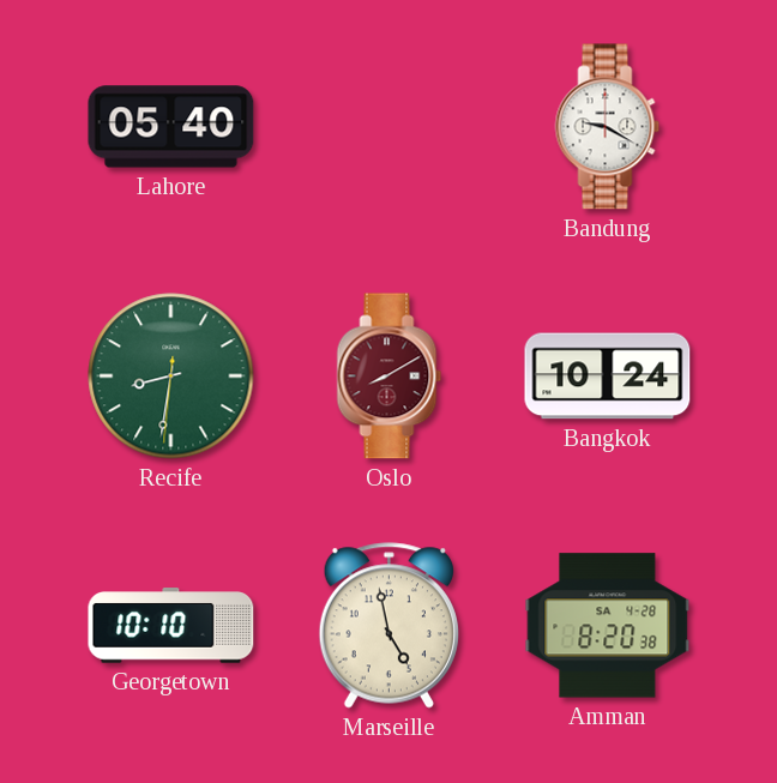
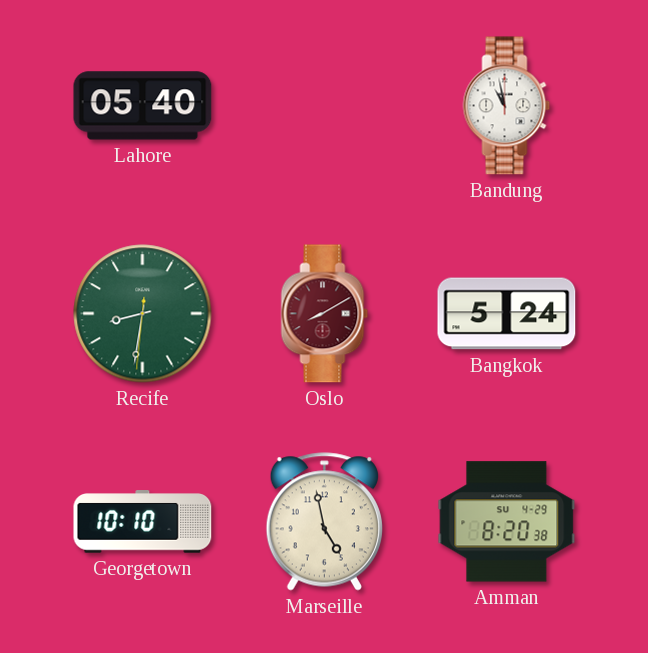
Bandung: 9:20 -> 10:58 (507, 106)
Bangkok: 10:24 -> 5:24 (507, 314)
Amman date: SA 4-28 -> SU 4-29 (507, 522)
